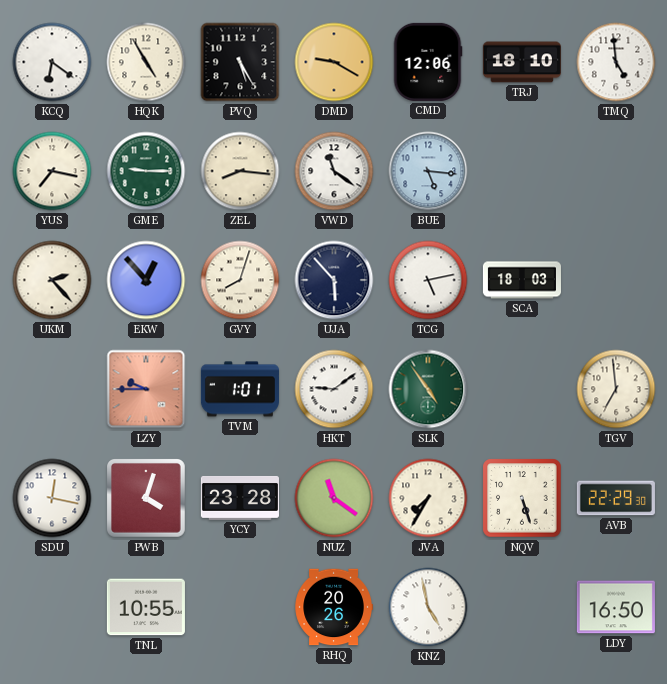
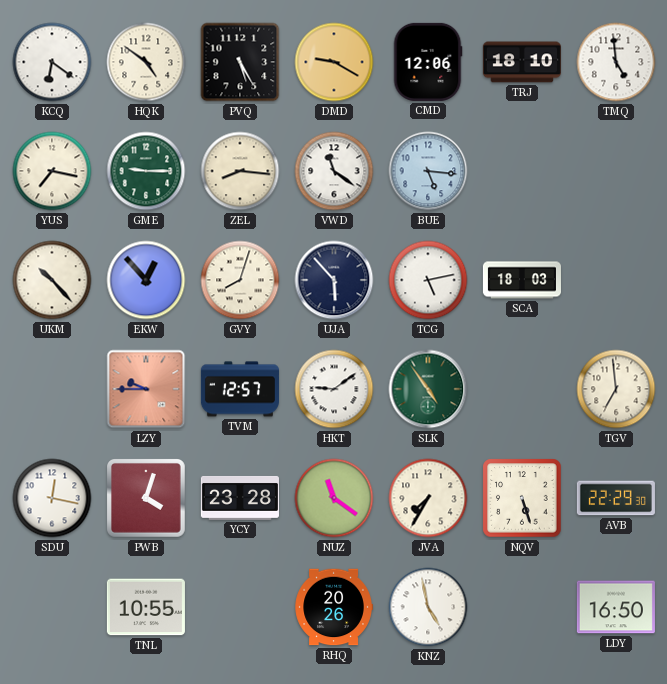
HQK: 4:55 -> 4:51 (146, 62)
UKM: 2:23 -> 10:23 (52, 280)
TVM: 1:01 -> 12:57 (240, 389)
